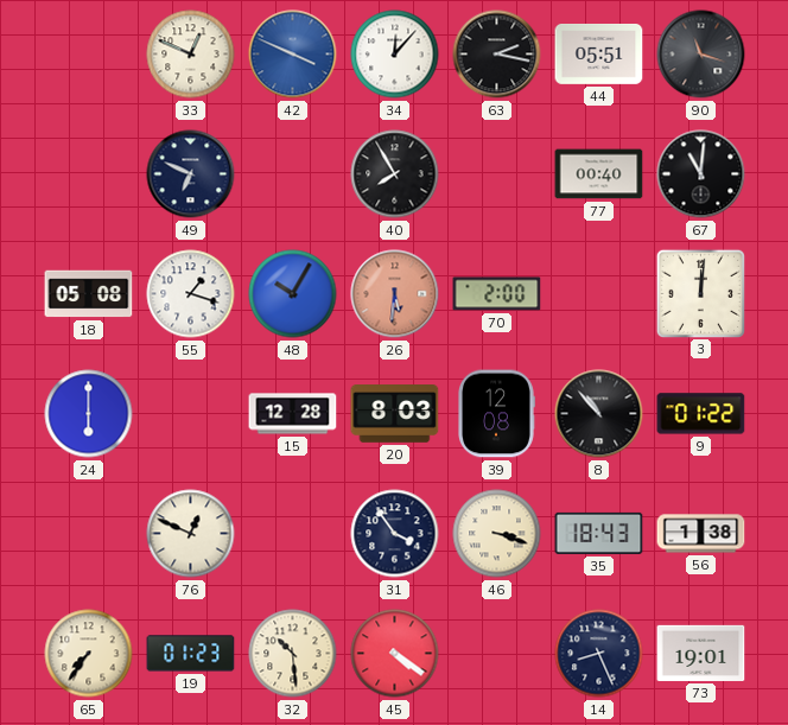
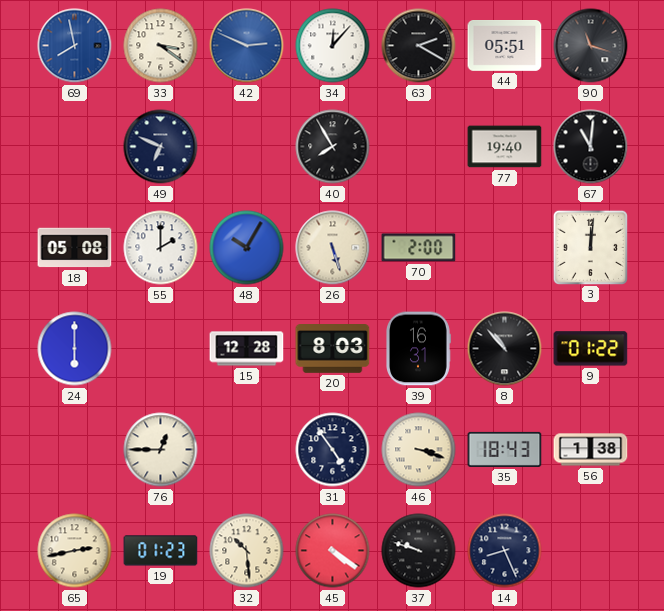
69: none -> 7:58 (75, 46)
33: 12:49 -> 3:21 (161, 46)
42: 3:49 -> 2:49 (247, 46)
63: 2:17 -> 2:20 (419, 46)
77: 00:40 -> 19:40 (505, 147)
55: 1:18 -> 2:00 (161, 248)
26: 5:31 -> 5:27 (333, 248)
26 dial: salmon -> cream (333, 248)
39: 12:08 -> 16:31 (419, 349)
76: 12:49 -> 12:45 (161, 450)
31: 3:54 -> 4:54 (333, 450)
65: 7:36 -> 2:43 (75, 551)
37: none -> 9:48 (419, 551)
73: 19:01 -> none (701, 653)
